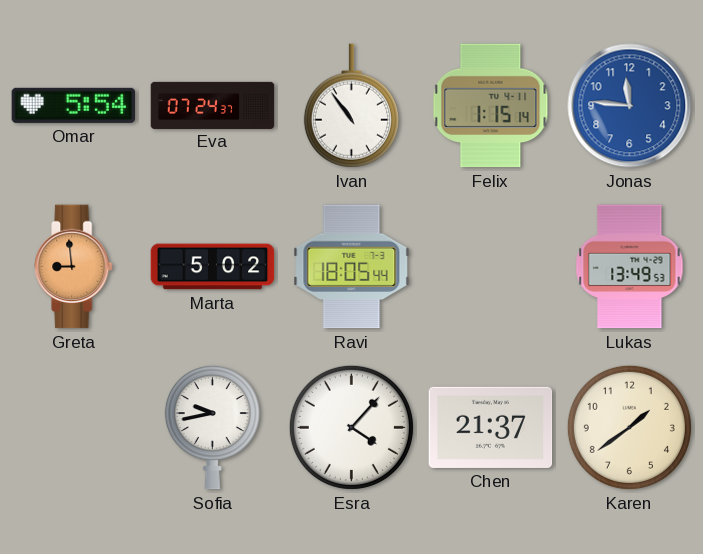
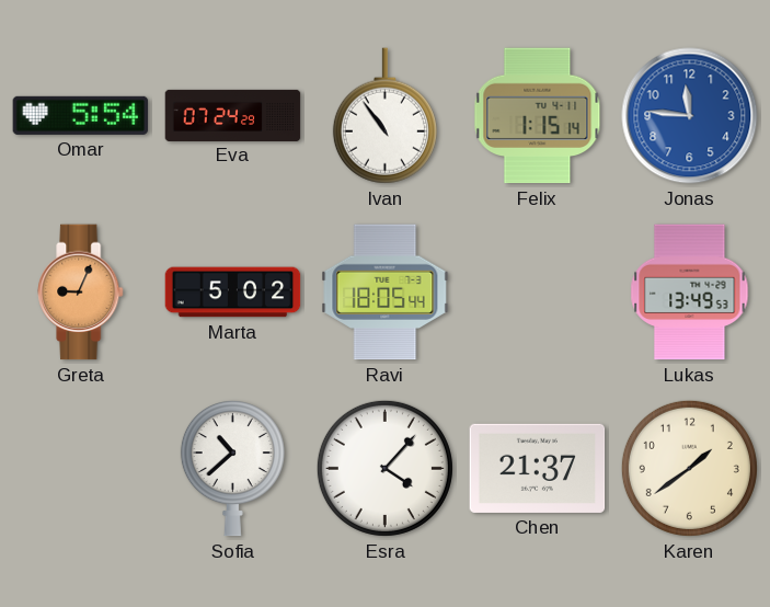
Eva: 07:24:37 -> 07:24:29 (233, 115)
Greta: 8:59 -> 9:04 (81, 293)
Sofia: 9:43 -> 10:38 (232, 469)
